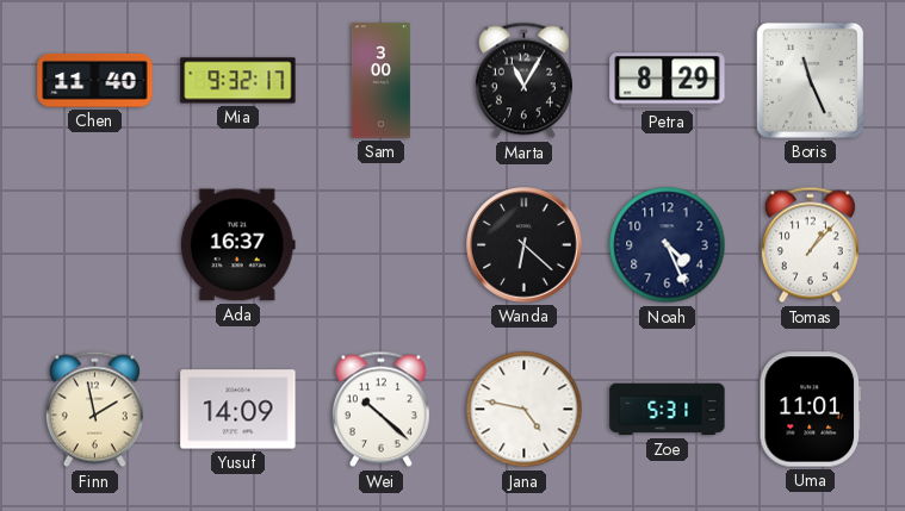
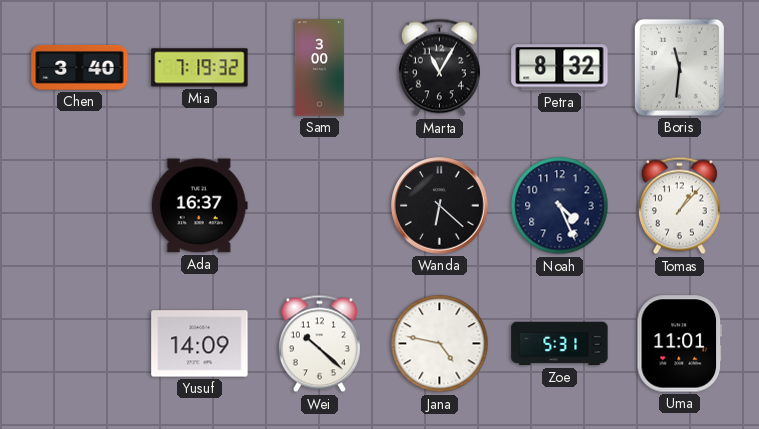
Chen: 11:40 -> 3:40 (80, 67)
Mia: 9:32 -> 7:19 (200, 68)
Petra: 8:29 -> 8:32 (560, 68)
Boris: 11:26 -> 11:31 (679, 67)
Finn: 1:58 -> none (94, 410)
